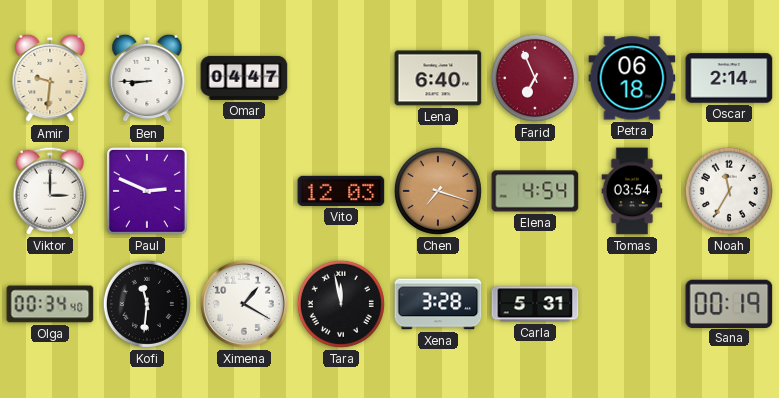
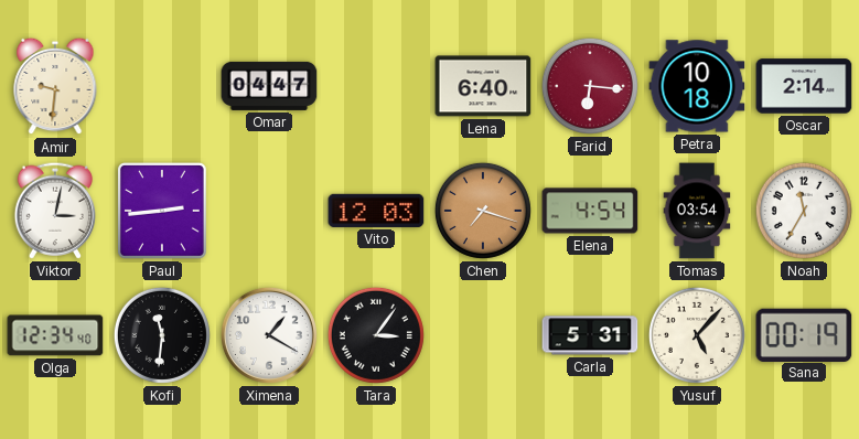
Ben: 8:45 -> none (147, 78)
Farid: 6:56 -> 6:16 (590, 86)
Petra: 06:18 -> 10:18 (697, 86)
Viktor: 3:00 -> 3:02 (54, 211)
Paul: 2:49 -> 2:44 (163, 212)
Olga: 00:34 -> 12:34 (55, 335)
Tara: 11:58 -> 3:06 (376, 335)
Xena: 3:28 -> none (438, 304)
Yusuf: none -> 5:07 (697, 335)
